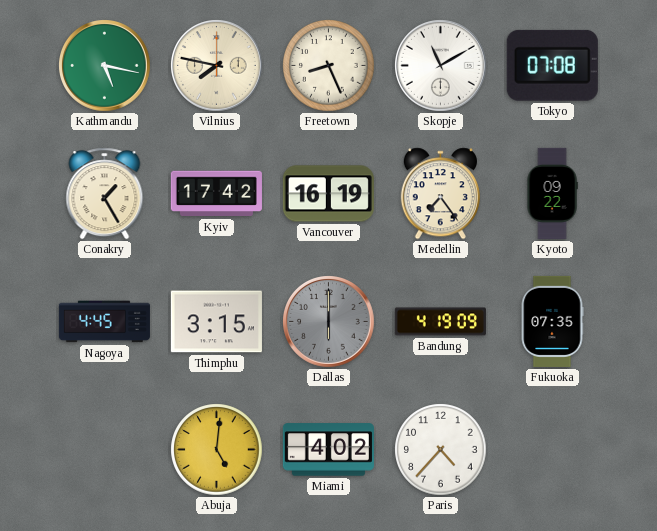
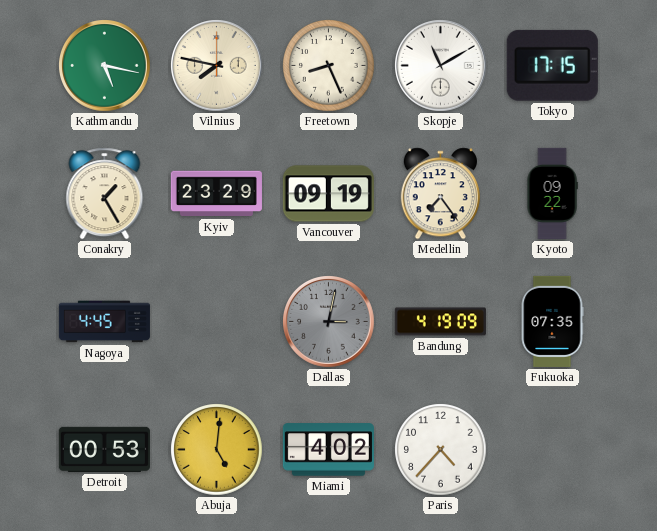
Tokyo: 07:08 -> 17:15 (552, 65)
Kyiv: 17:42 -> 23:29 (216, 194)
Vancouver: 16:19 -> 09:19 (328, 194)
Thimphu: 3:15 -> none (216, 322)
Dallas: 6:00 -> 3:02 (329, 322)
Detroit: none -> 00:53 (104, 449)
